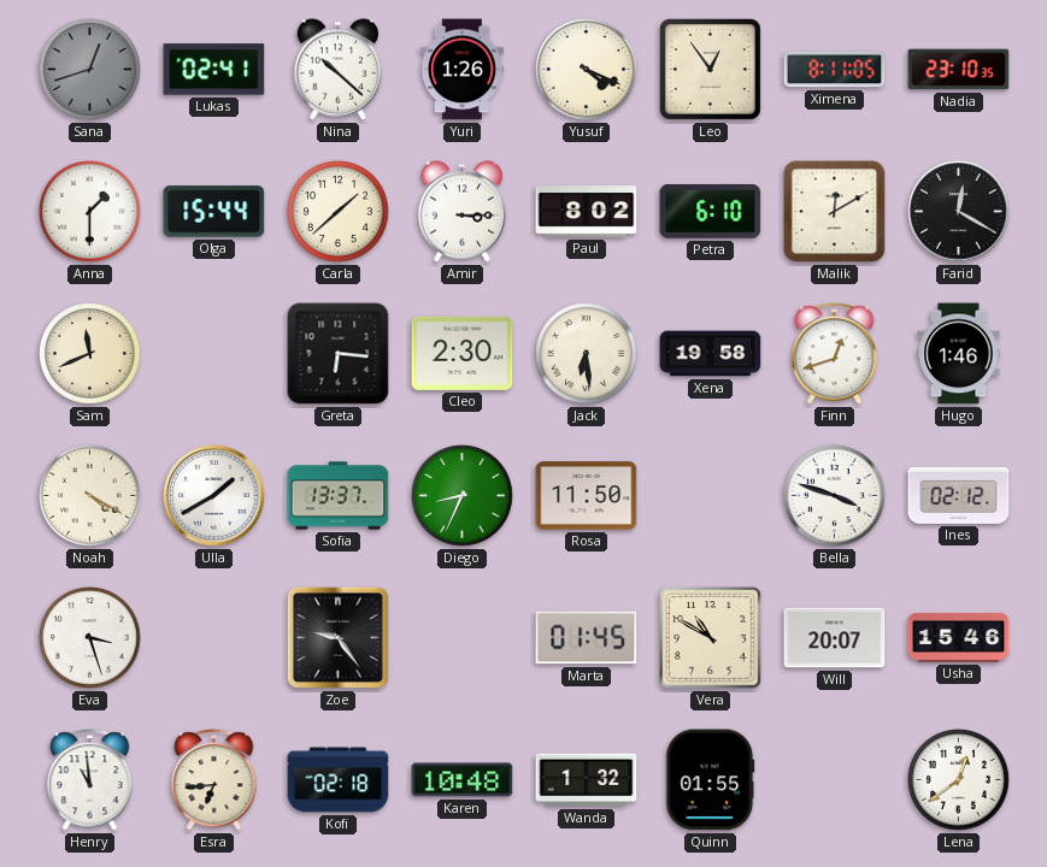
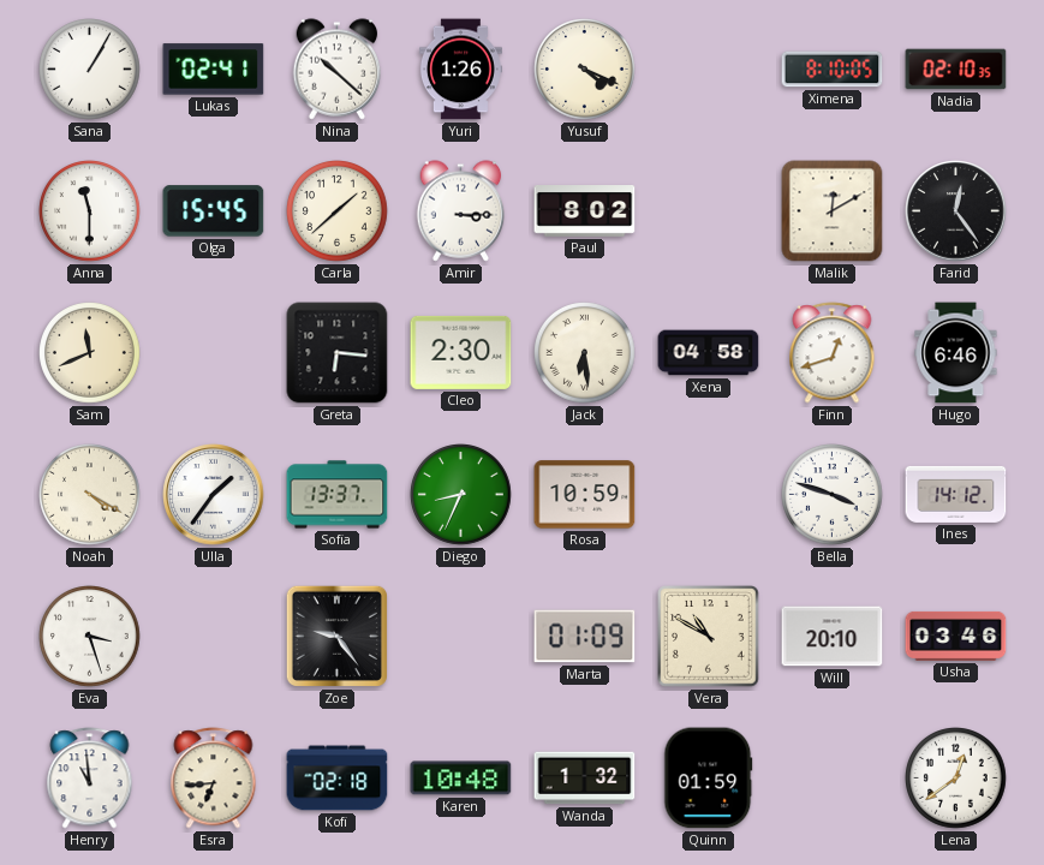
Sana: 12:42 -> 1:05 (90, 70)
Sana dial: grey -> white (90, 70)
Leo: 12:54 -> none (710, 69)
Ximena: 8:11 -> 8:10 (833, 70)
Nadia: 23:10 -> 02:10 (956, 70)
Anna: 1:30 -> 11:30 (90, 211)
Olga: 15:44 -> 15:45 (214, 211)
Petra: 6:10 -> none (711, 211)
Farid: 12:20 -> 12:24 (956, 211)
Xena: 19:58 -> 04:58 (709, 353)
Hugo: 1:46 -> 6:46 (956, 353)
Ulla: 1:40 -> 1:36 (214, 495)
Rosa: 11:50 -> 10:59 (585, 495)
Ines: 02:12 -> 14:12 (956, 494)
Marta: 01:45 -> 01:09 (585, 637)
Will: 20:07 -> 20:10 (833, 637)
Usha: 15:46 -> 03:46 (956, 636)
Quinn: 01:55 -> 01:59 (709, 778)
